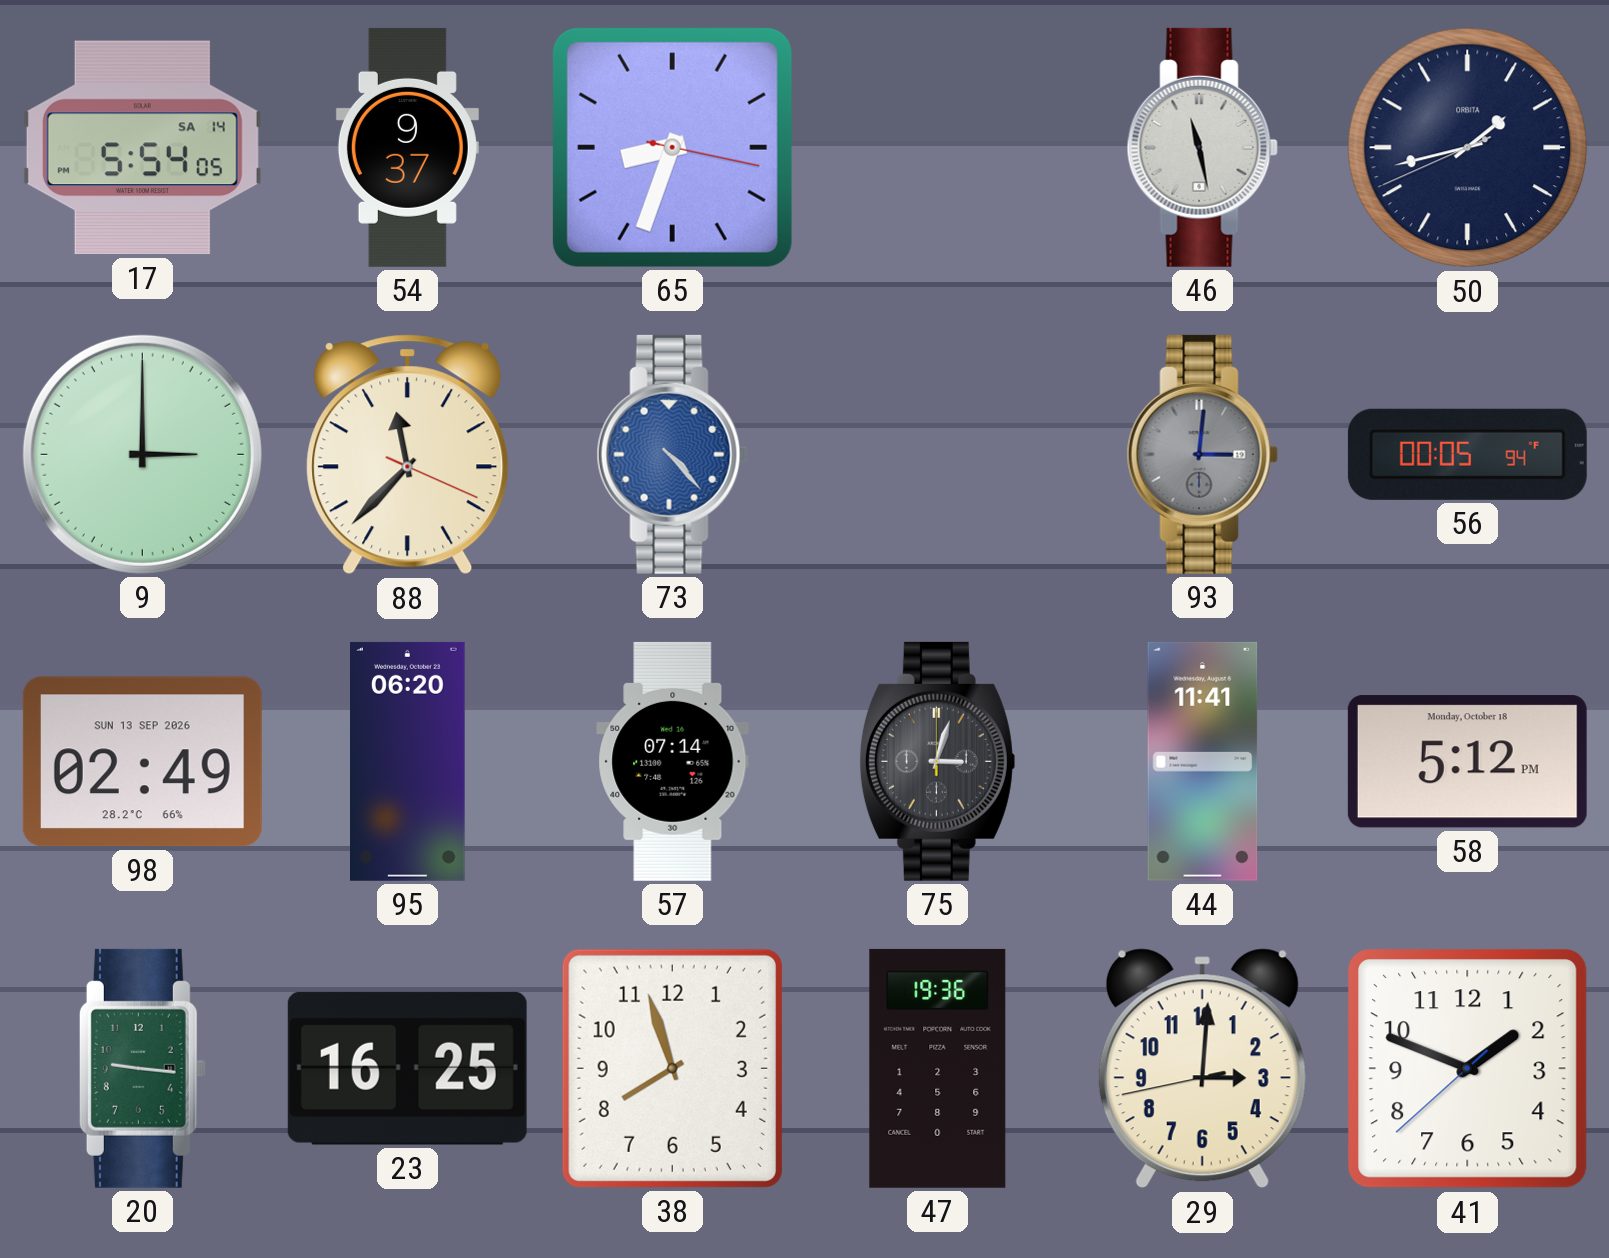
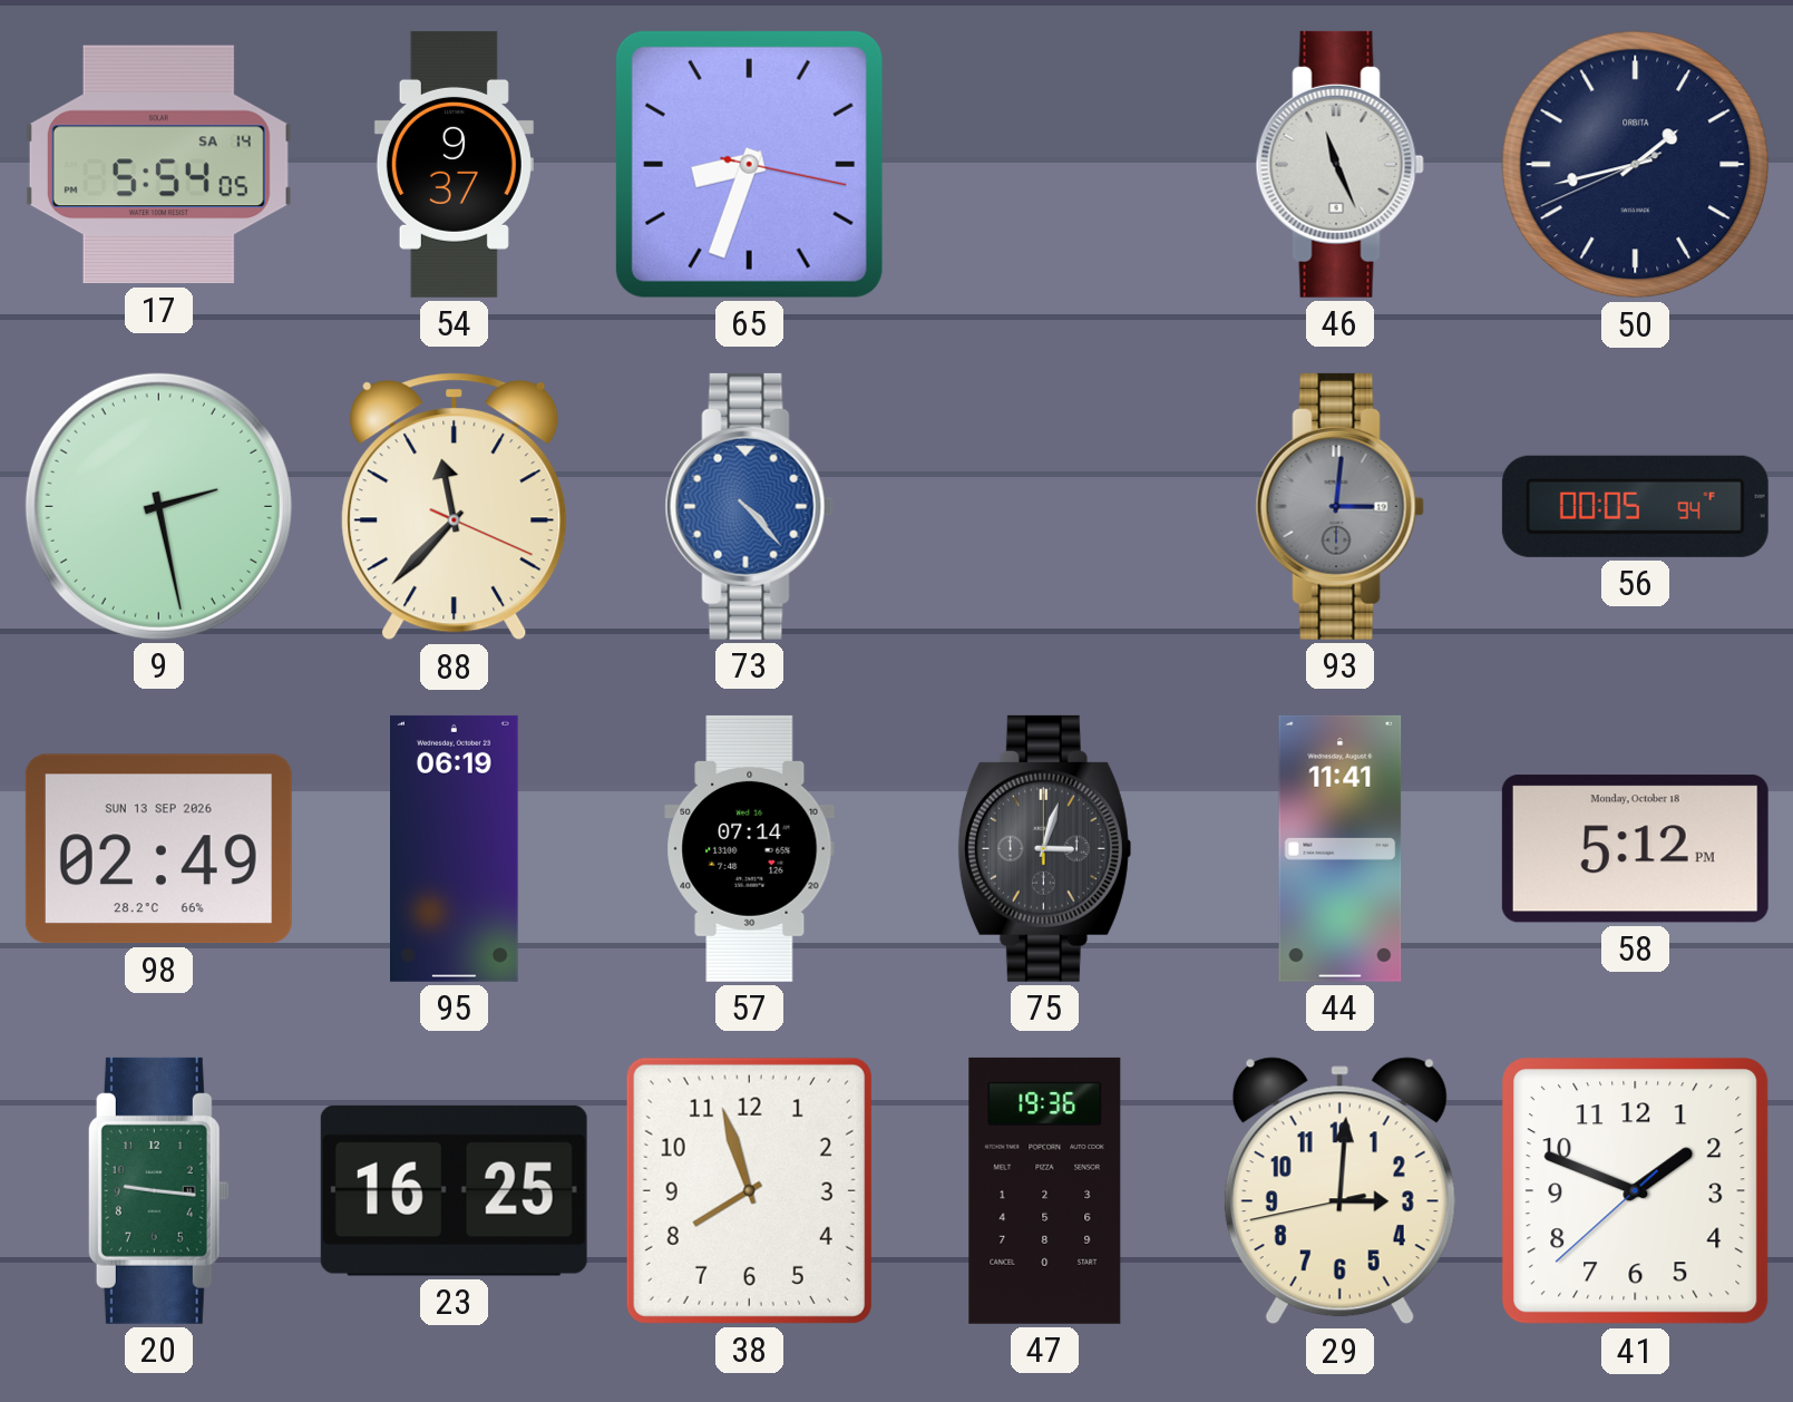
46: 11:28 -> 11:26 (1339, 164)
9: 3:00 -> 2:28 (158, 506)
95: 06:20 -> 06:19 (455, 848)
